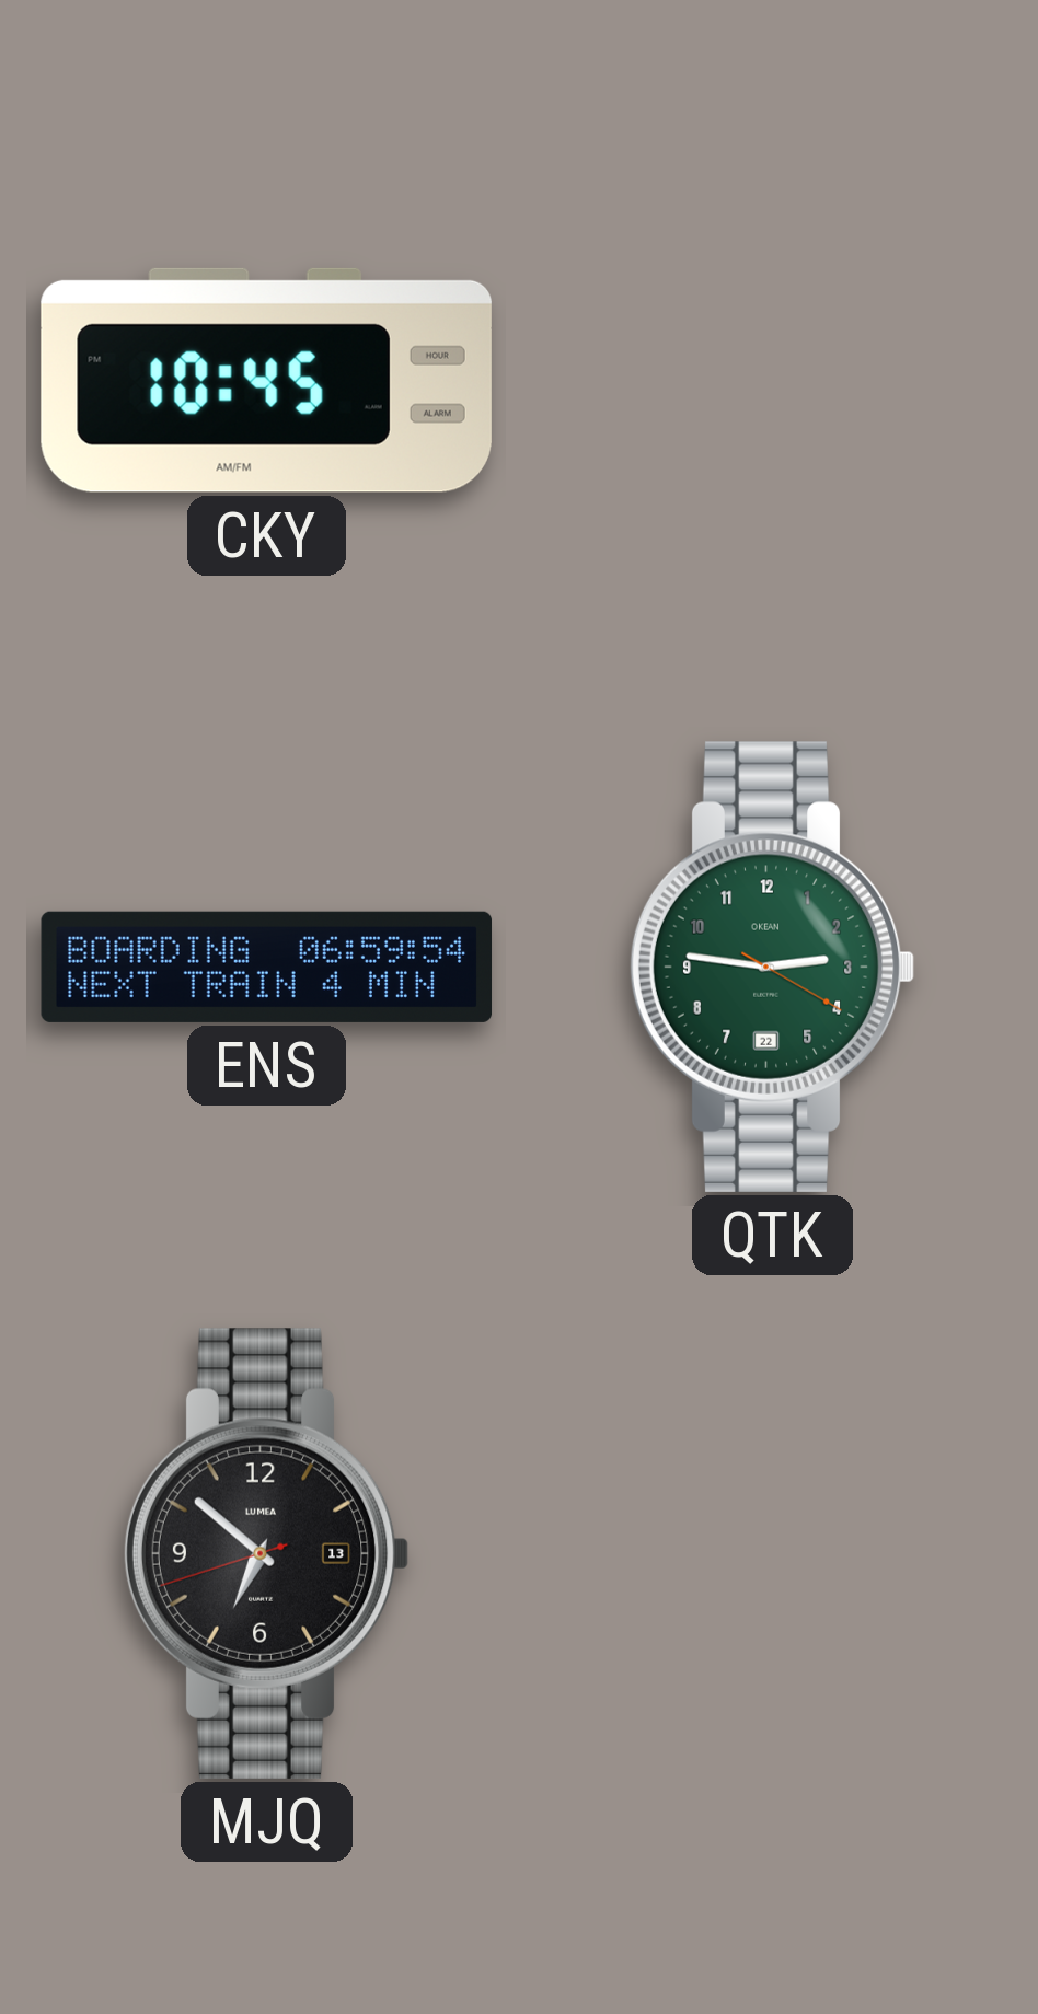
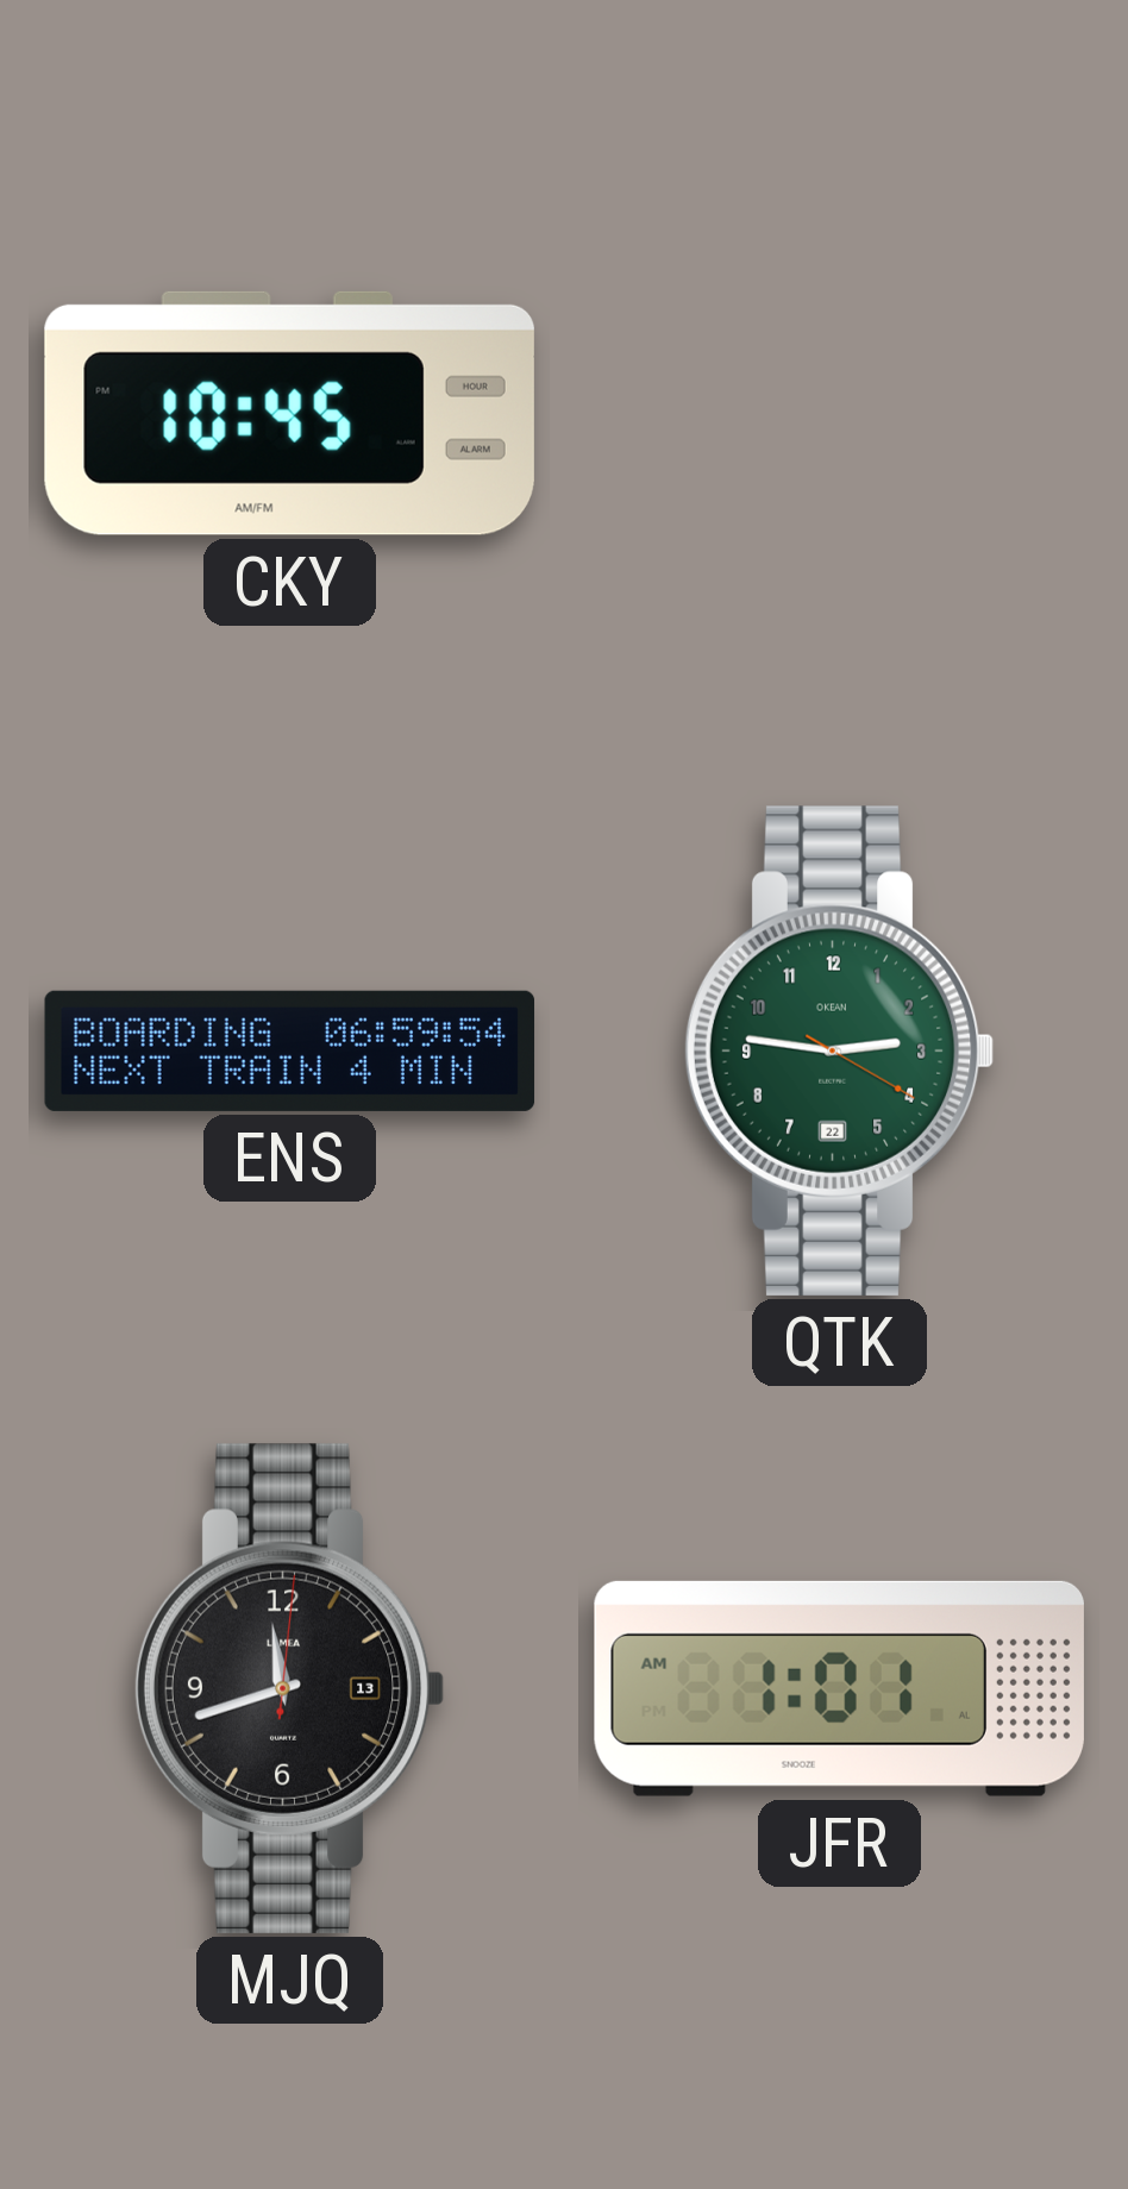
MJQ: 6:51 -> 11:42 (289, 1688)
JFR: none -> 1:01 (839, 1688)
